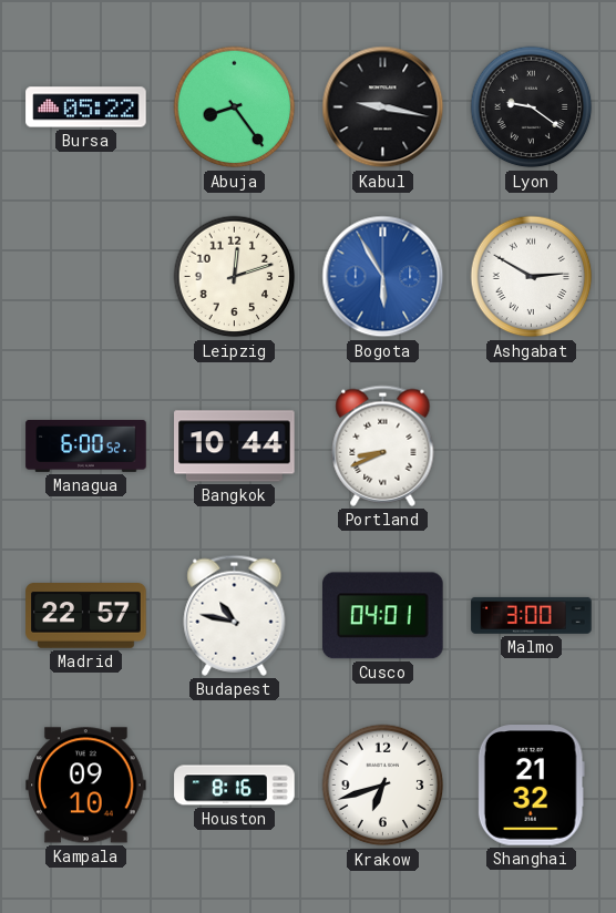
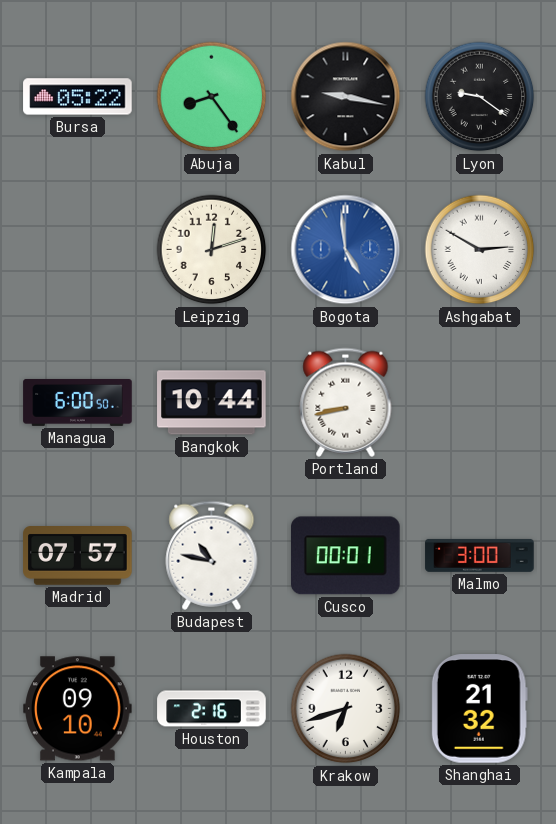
Bogota: 5:55 -> 4:59 (346, 250)
Managua: 6:00:52 -> 6:00:50 (78, 402)
Portland: 8:41 -> 8:43 (346, 402)
Madrid: 22:57 -> 07:57 (78, 556)
Cusco: 04:01 -> 00:01 (346, 556)
Houston: 8:16 -> 2:16 (212, 709)
